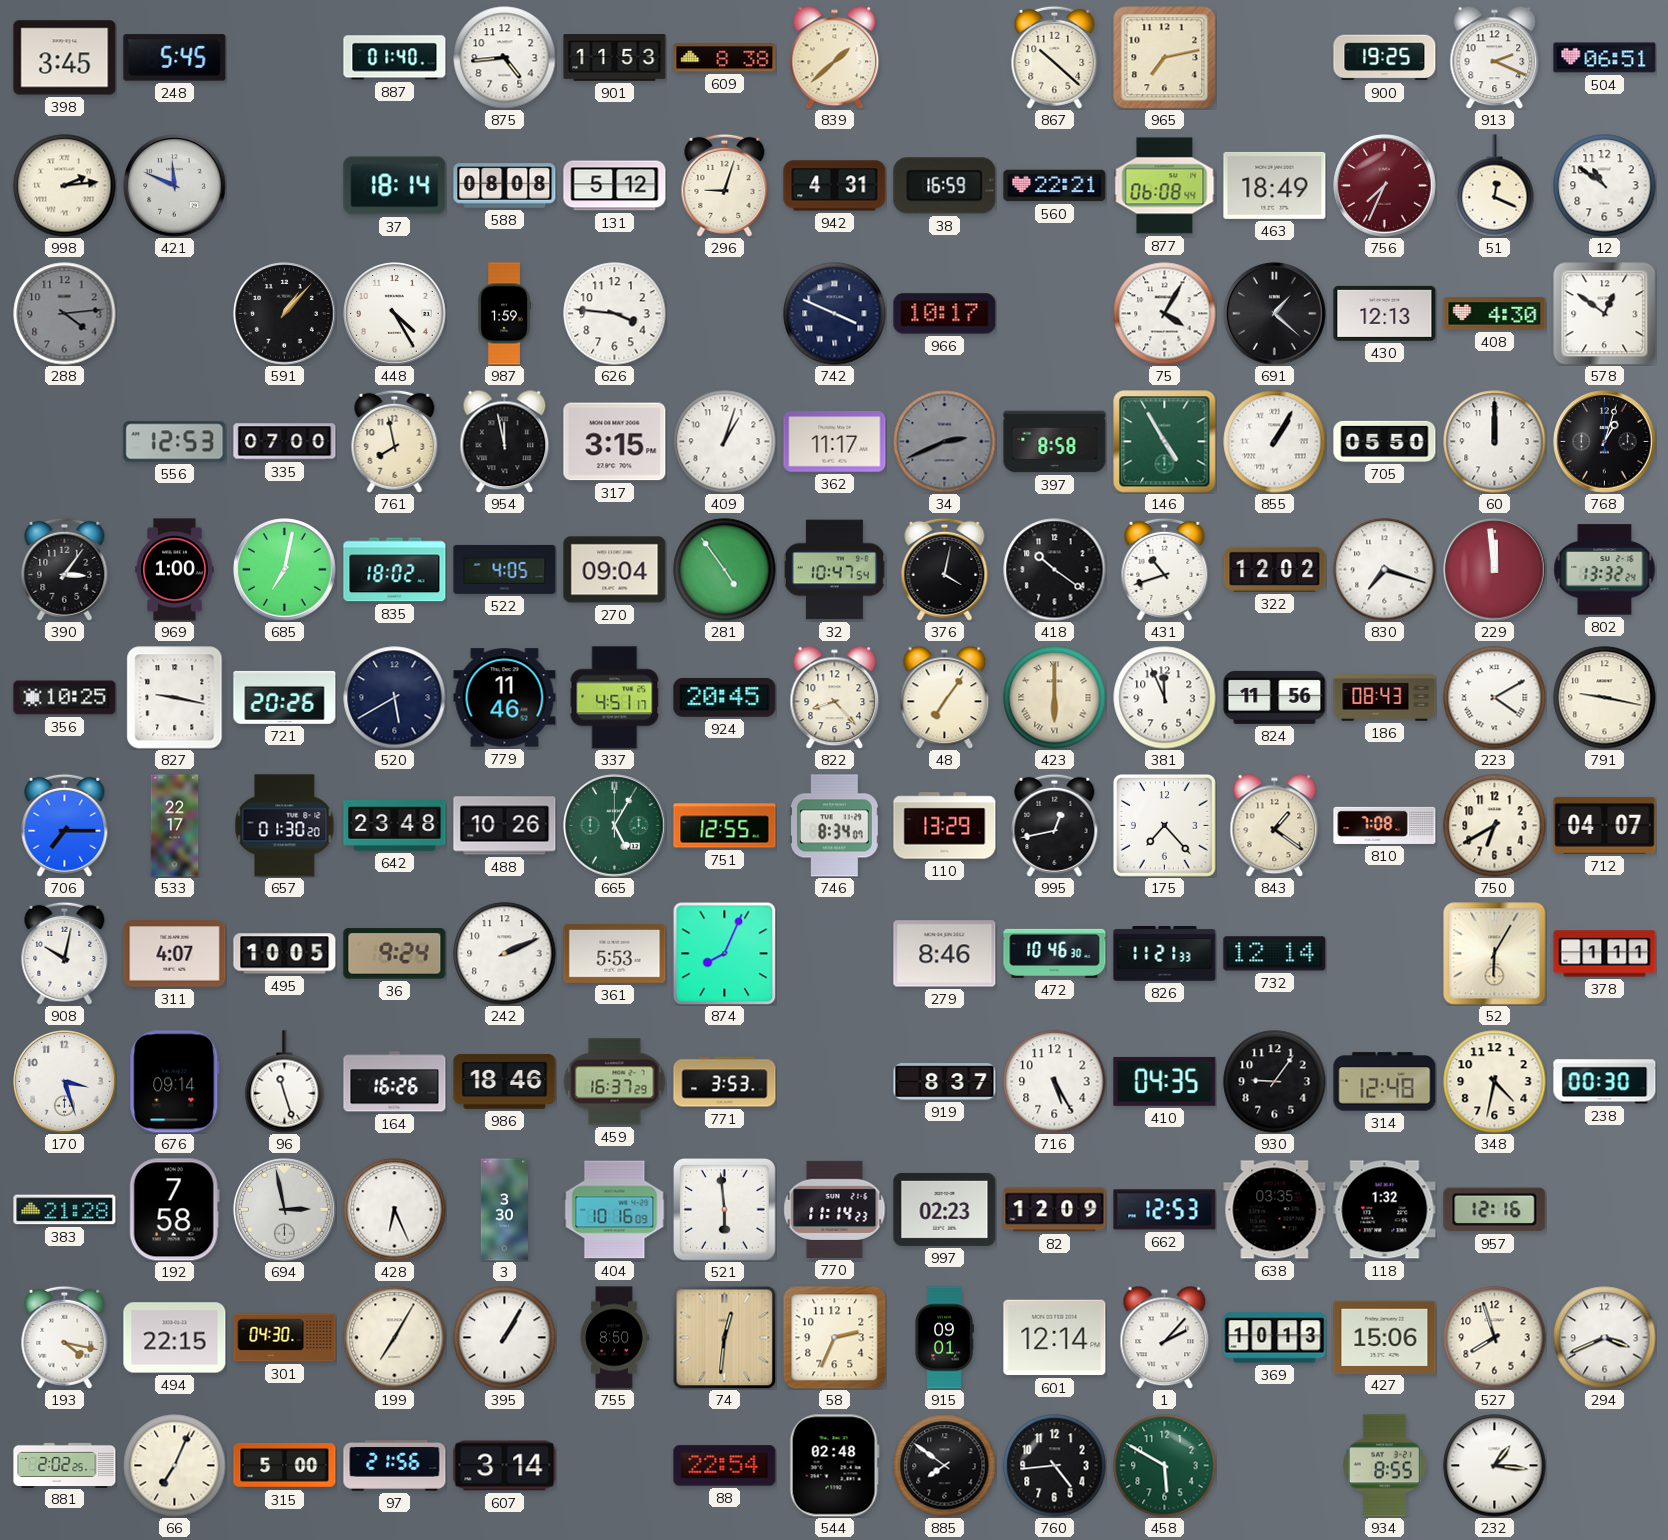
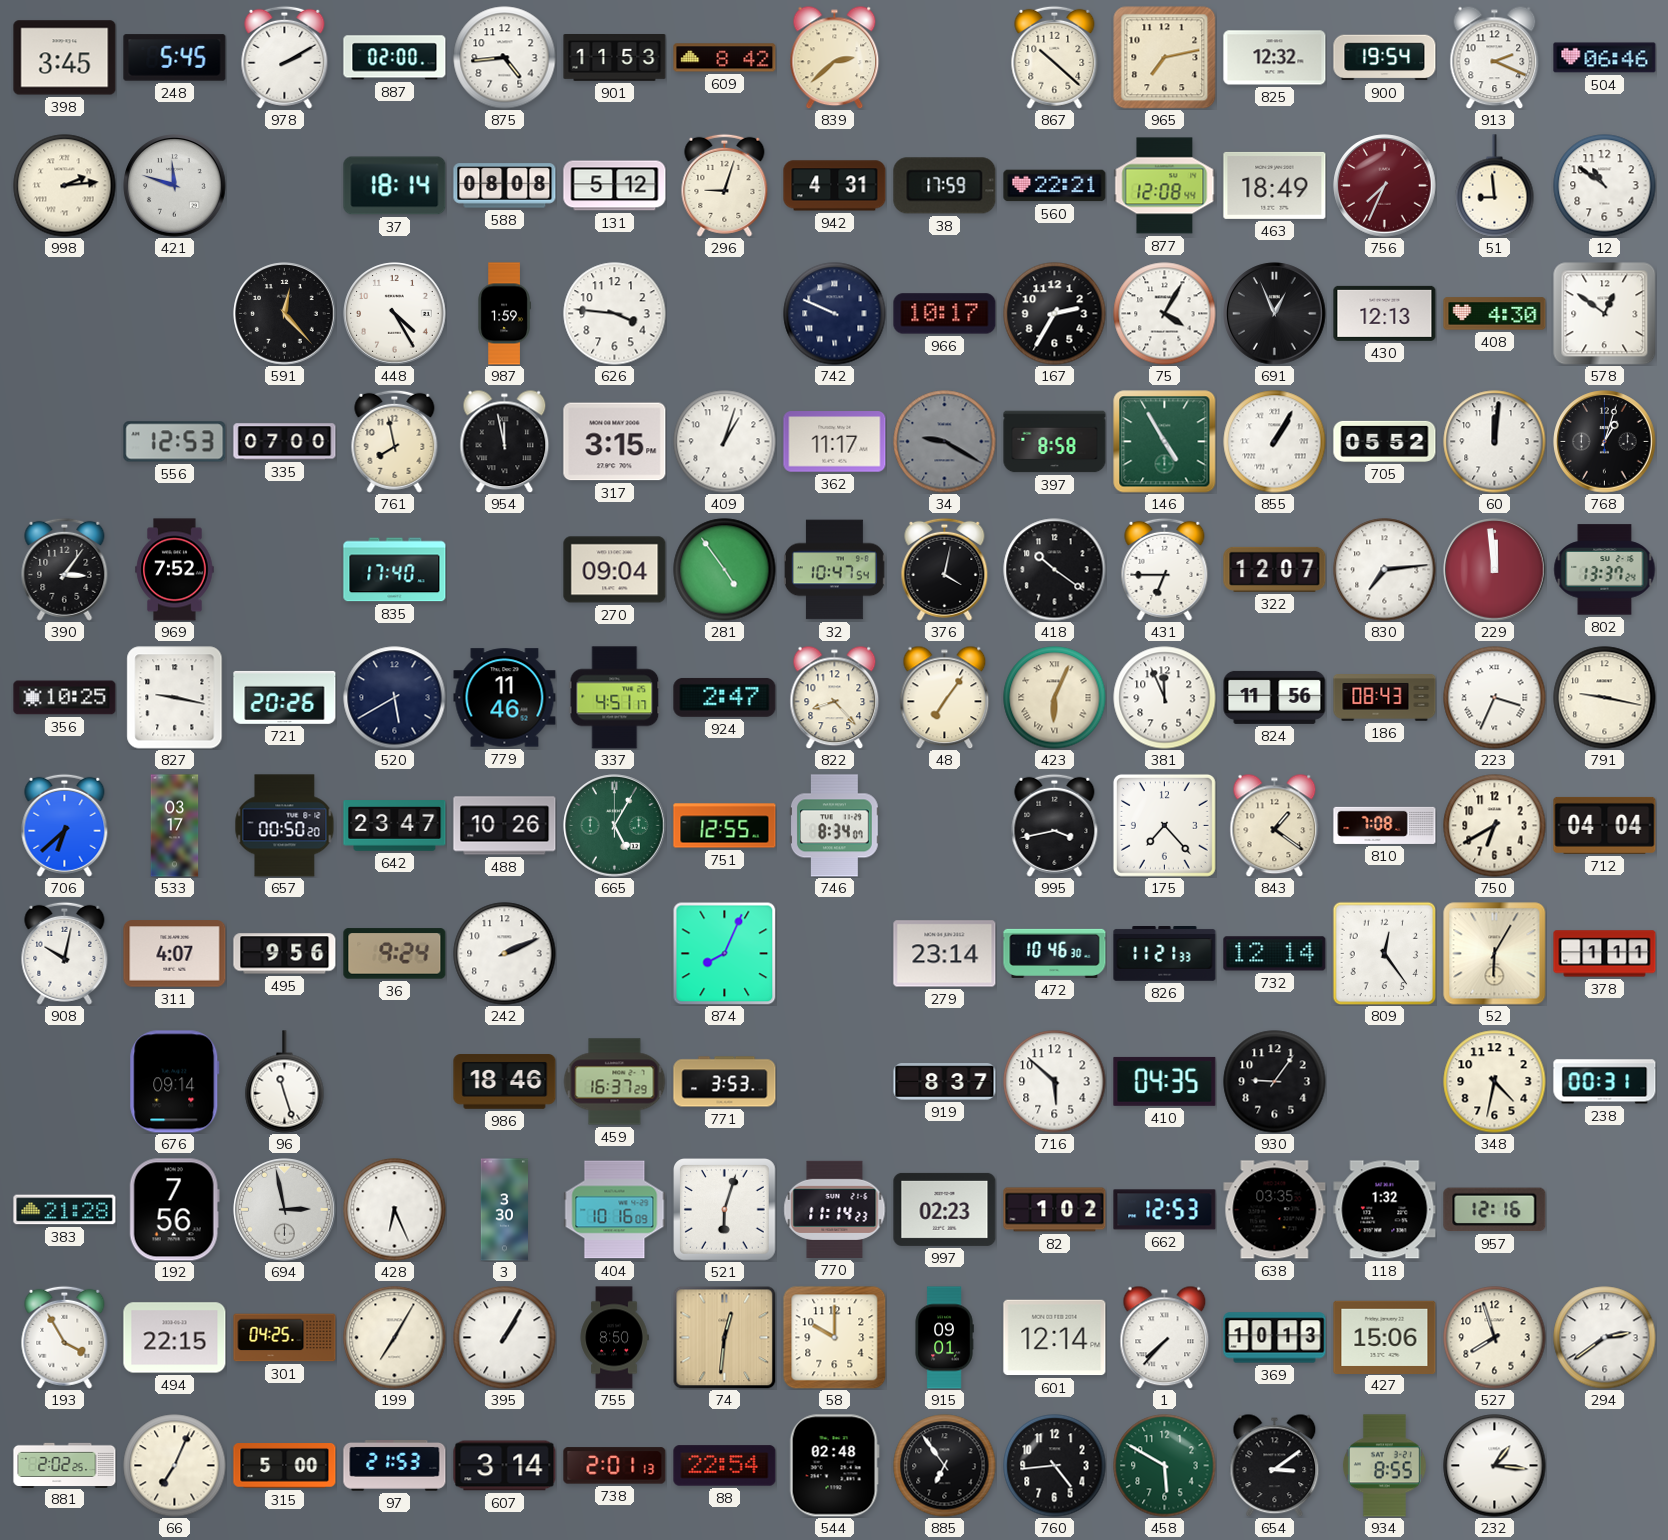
978: none -> 2:10 (285, 57)
887: 01:40 -> 02:00 (395, 58)
609: 8:38 -> 8:42 (725, 58)
839: 1:38 -> 2:38 (835, 57)
825: none -> 12:32 (1275, 58)
900: 19:25 -> 19:54 (1385, 58)
504: 06:51 -> 06:46 (1605, 58)
421: 11:49 -> 11:48 (175, 186)
38: 16:59 -> 17:59 (945, 186)
877: 06:08 -> 12:08 (1165, 186)
51: 12:19 -> 8:59 (1495, 186)
288: 4:14 -> none (65, 314)
591: 1:07 -> 12:23 (285, 314)
742: 3:49 -> 9:49 (835, 314)
167: none -> 2:35 (1055, 314)
691: 1:22 -> 12:56 (1275, 314)
34: 2:41 -> 9:20 (945, 442)
705: 05:50 -> 05:52 (1385, 441)
60: 12:00 -> 12:01 (1495, 442)
969: 1:00 -> 7:52 (175, 570)
685: 7:02 -> none (285, 570)
835: 18:02 -> 17:40 (395, 570)
522: 4:05 -> none (505, 569)
431: 10:42 -> 6:45 (1165, 569)
322: 12:02 -> 12:07 (1275, 569)
830: 7:18 -> 7:14 (1385, 570)
802: 13:32 -> 13:37 (1605, 570)
924: 20:45 -> 2:47 (725, 697)
423: 6:00 -> 6:04 (1055, 698)
223: 4:10 -> 3:34 (1495, 698)
706: 7:15 -> 6:38 (65, 825)
533: 22:17 -> 03:17 (175, 826)
657: 01:30 -> 00:50 (285, 826)
642: 23:48 -> 23:47 (395, 826)
110: 13:29 -> none (945, 826)
995: 12:43 -> 3:43 (1055, 825)
712: 04:07 -> 04:04 (1605, 825)
495: 10:05 -> 9:56 (285, 954)
361: 5:53 -> none (615, 954)
279: 8:46 -> 23:14 (945, 954)
809: none -> 12:24 (1384, 953)
170: 3:27 -> none (65, 1082)
164: 16:26 -> none (395, 1082)
716: 5:25 -> 5:52 (1055, 1082)
314: 12:48 -> none (1385, 1082)
238: 00:30 -> 00:31 (1605, 1082)
192: 7:58 -> 7:56 (174, 1210)
521: 5:59 -> 6:03 (725, 1210)
82: 12:09 -> 1:02 (1055, 1210)
193: 4:17 -> 3:55 (65, 1337)
301: 04:30 -> 04:25 (285, 1338)
58: 2:34 -> 10:00 (834, 1337)
1: 2:07 -> 7:37 (1165, 1337)
294: 3:41 -> 2:39 (1605, 1338)
97: 21:56 -> 21:53 (395, 1466)
738: none -> 2:01 (615, 1466)
885: 7:51 -> 6:54 (945, 1466)
654: none -> 3:09 (1275, 1465)
